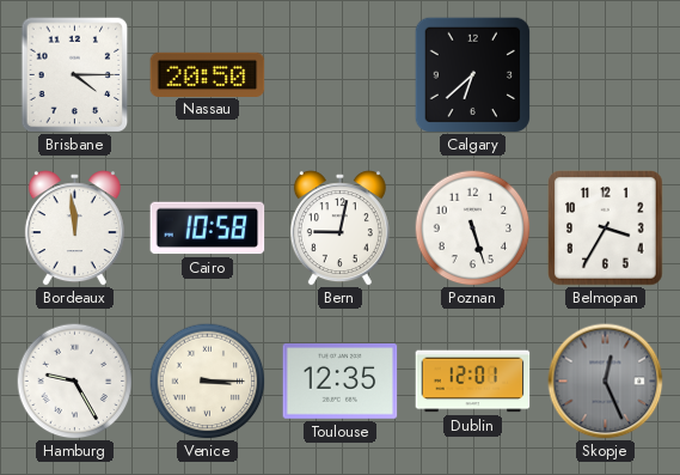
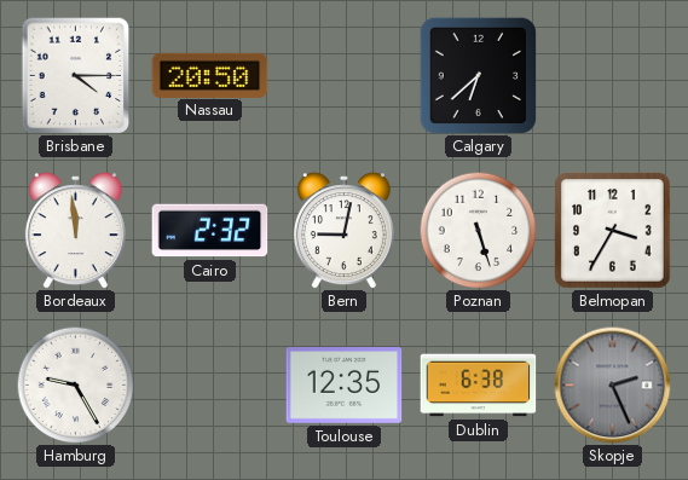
Cairo: 10:58 -> 2:32 (210, 231)
Venice: 3:15 -> none (207, 380)
Dublin: 12:01 -> 6:38 (479, 386)
Skopje: 12:26 -> 2:26 (613, 386)
